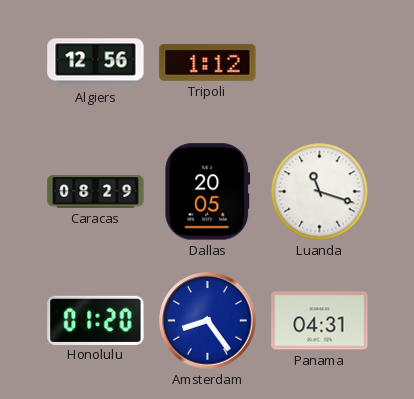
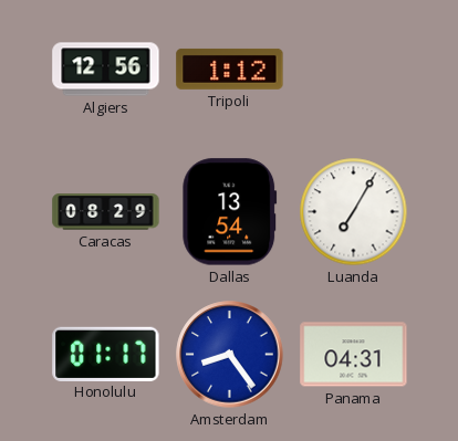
Dallas: 20:05 -> 13:54 (230, 212)
Luanda: 11:18 -> 7:05 (354, 212)
Honolulu: 01:20 -> 01:17 (106, 354)
